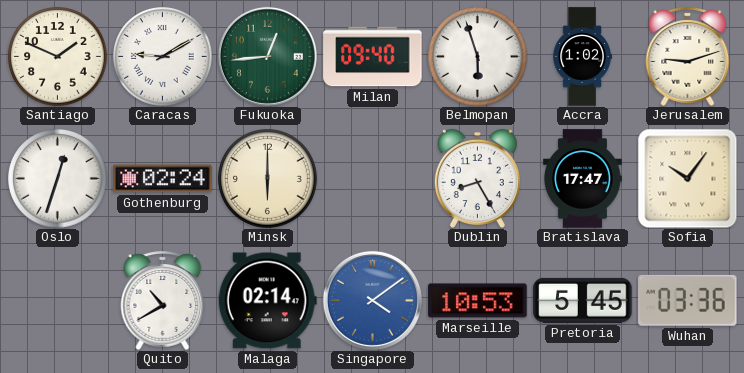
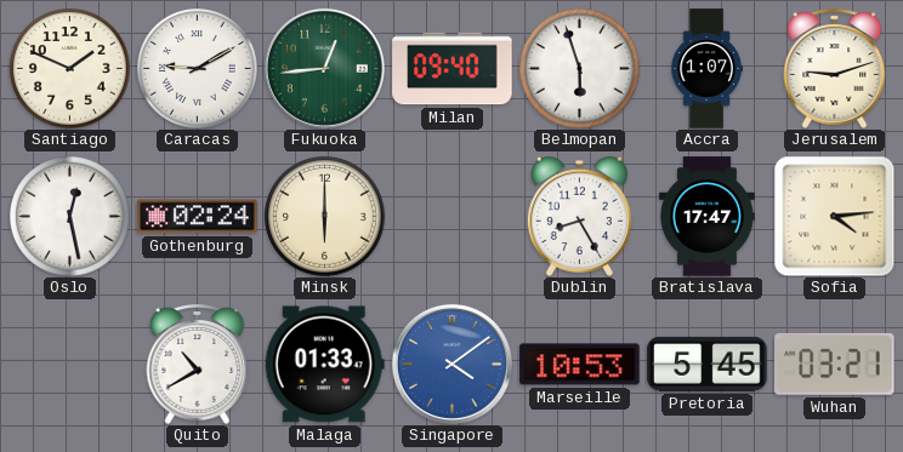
Accra: 1:02 -> 1:07 (706, 69)
Oslo: 12:33 -> 12:28 (70, 217)
Sofia: 10:06 -> 4:14 (834, 216)
Malaga: 02:14 -> 01:33 (324, 365)
Wuhan: 03:36 -> 03:21 (835, 364)
